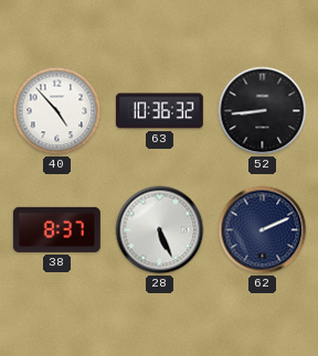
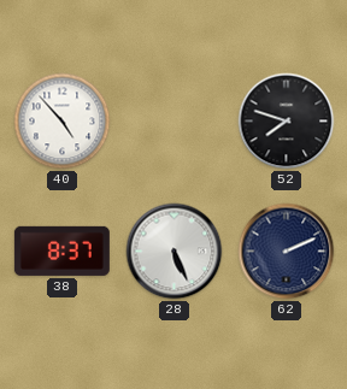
63: 10:36 -> none (159, 111)
52: 8:44 -> 7:48 (287, 122)
